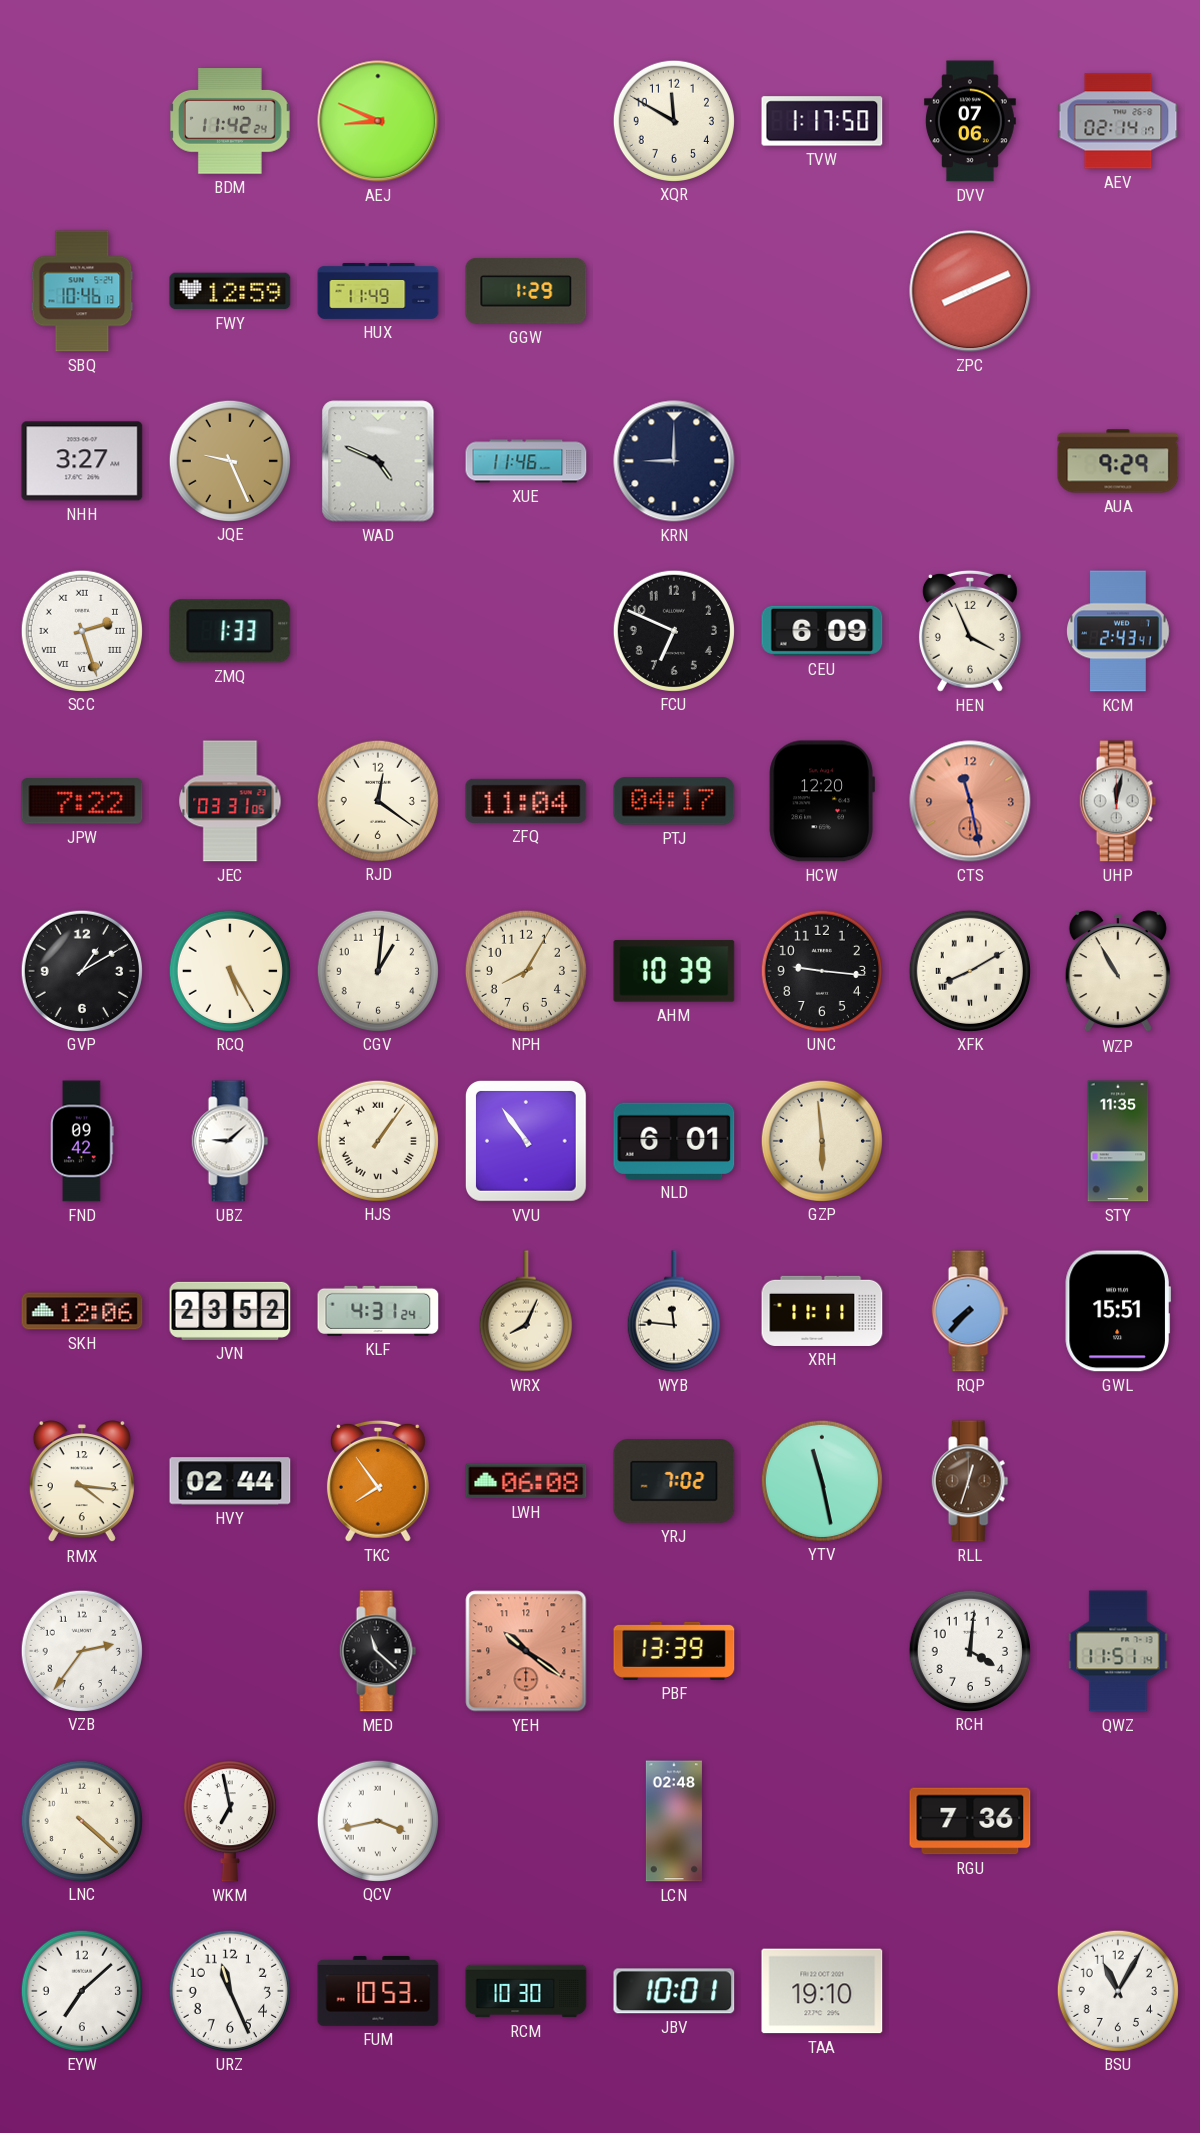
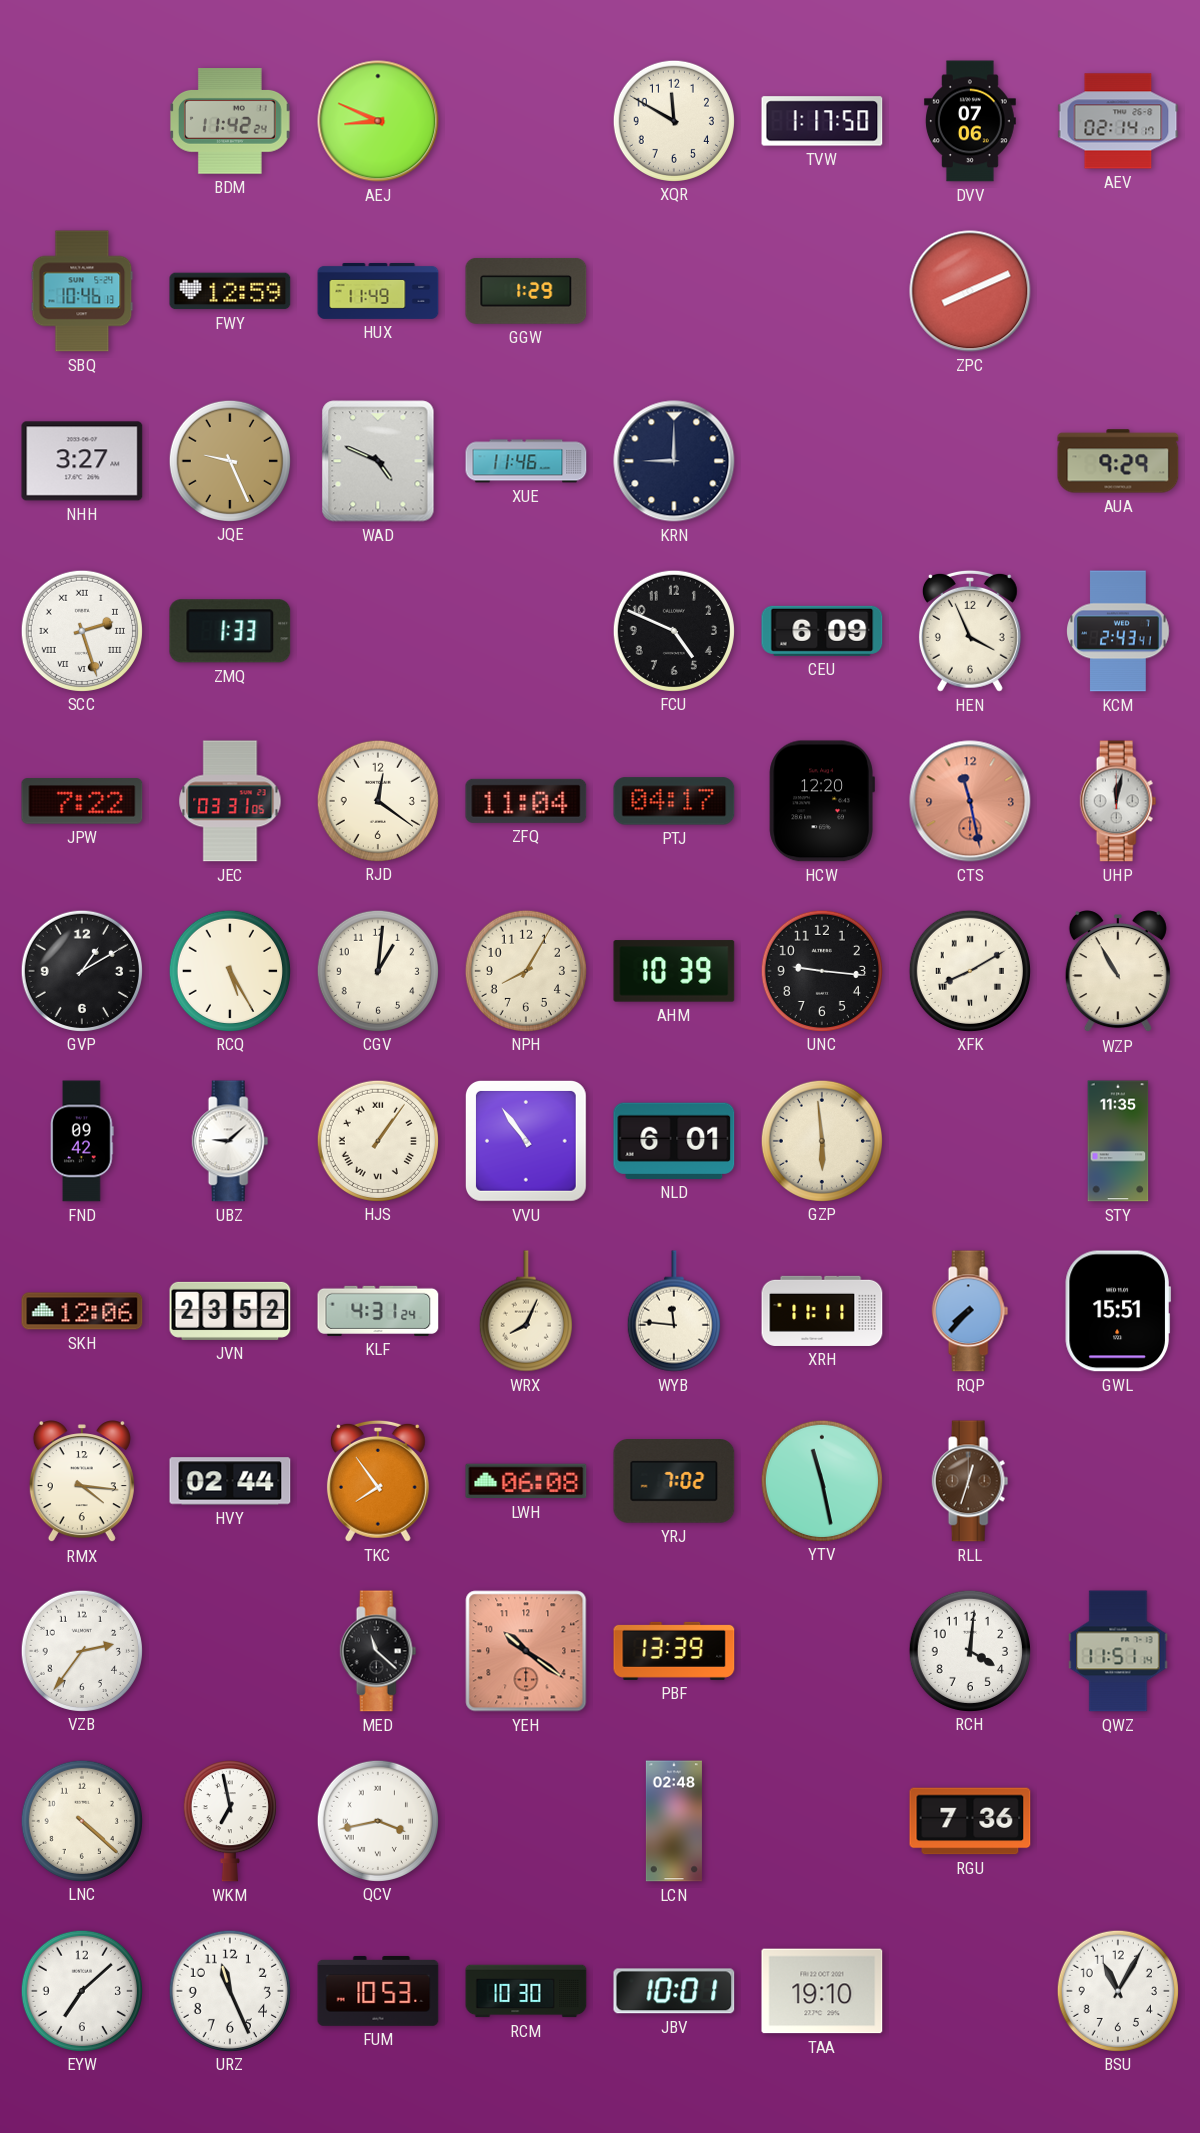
FCU: 6:49 -> 4:49 (673, 630)
